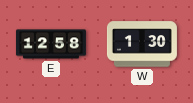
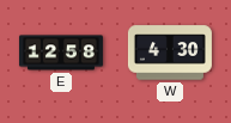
W: 1:30 -> 4:30 (170, 53)
